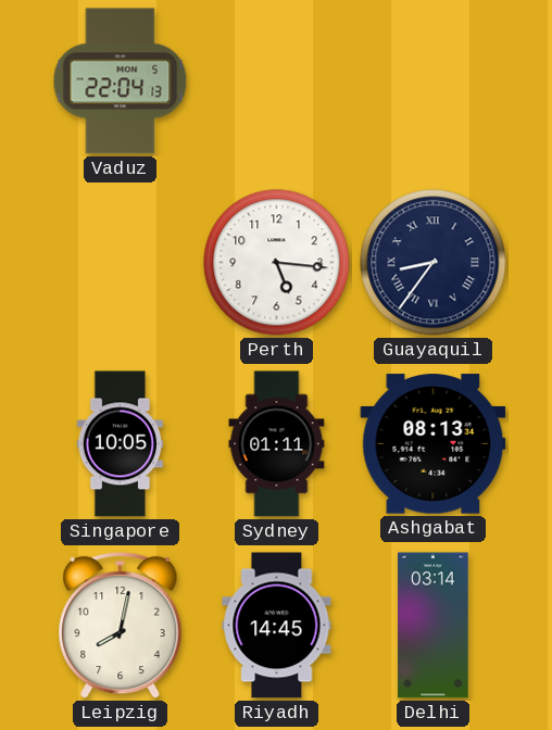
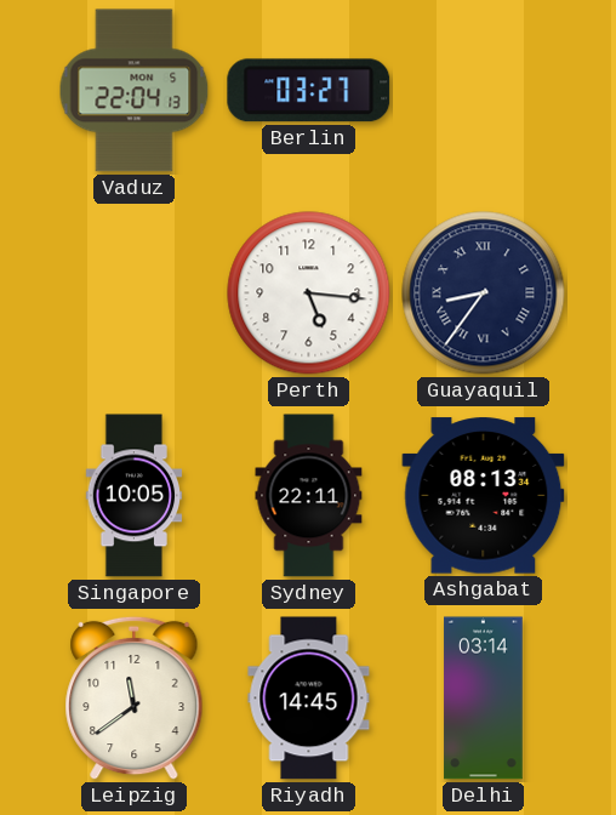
Berlin: none -> 03:27 (309, 91)
Sydney: 01:11 -> 22:11 (309, 496)
Leipzig: 8:02 -> 11:39 (135, 699)
